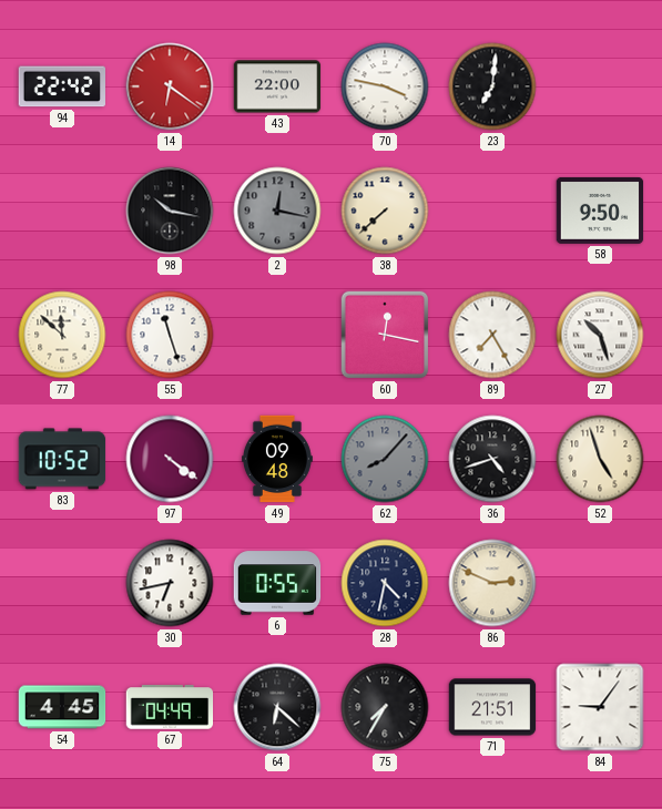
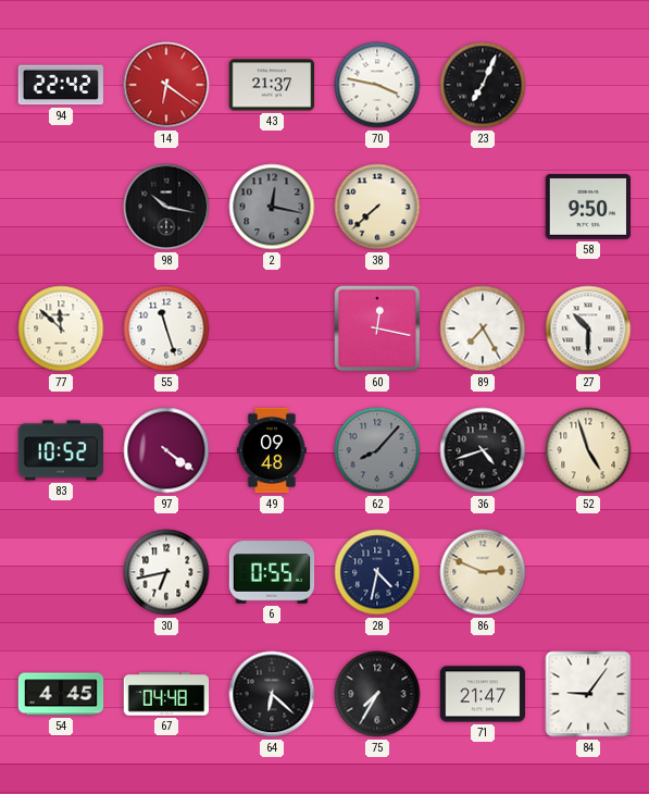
43: 22:00 -> 21:37 (272, 85)
23: 7:01 -> 7:04 (483, 85)
27: 10:27 -> 10:30 (588, 328)
67: 04:49 -> 04:48 (166, 694)
71: 21:51 -> 21:47 (483, 694)
